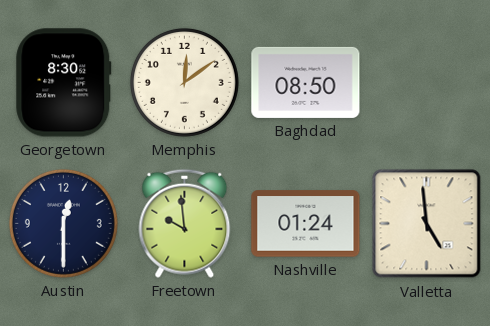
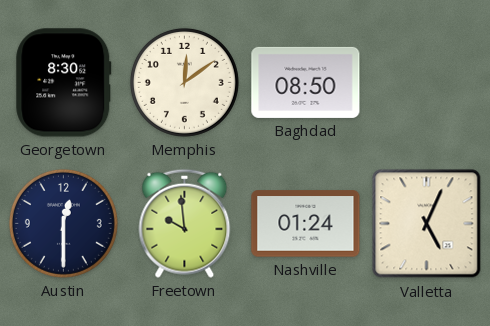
Valletta: 4:59 -> 5:04 (427, 224)
